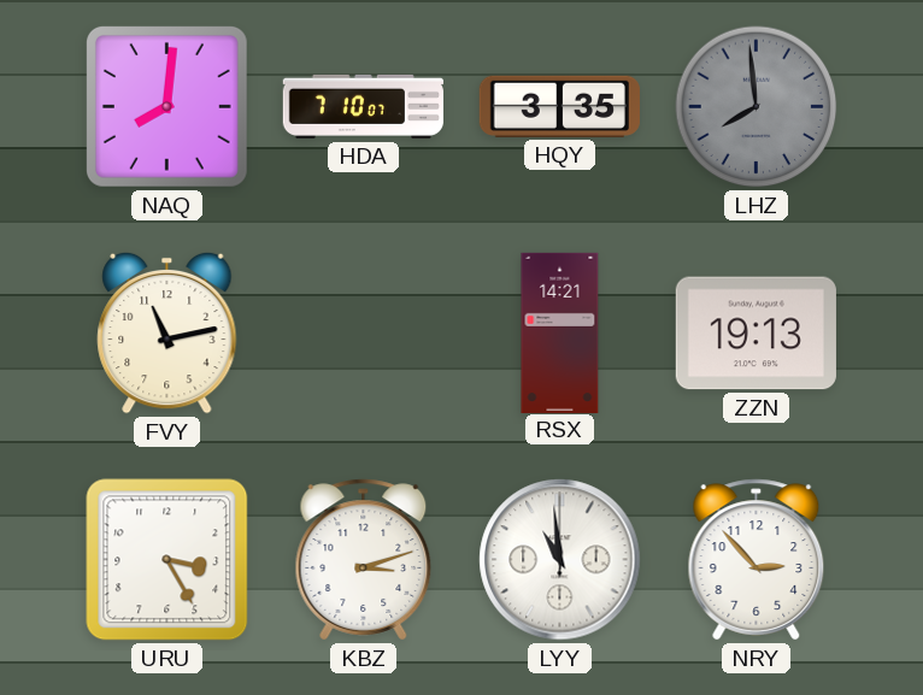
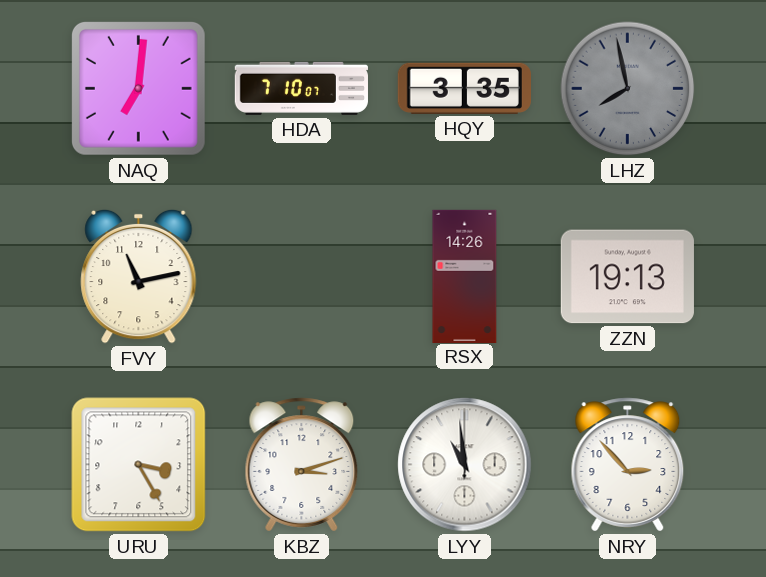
NAQ: 8:01 -> 7:01 (138, 88)
LHZ: 7:59 -> 7:58 (628, 89)
RSX: 14:21 -> 14:26 (465, 276)
